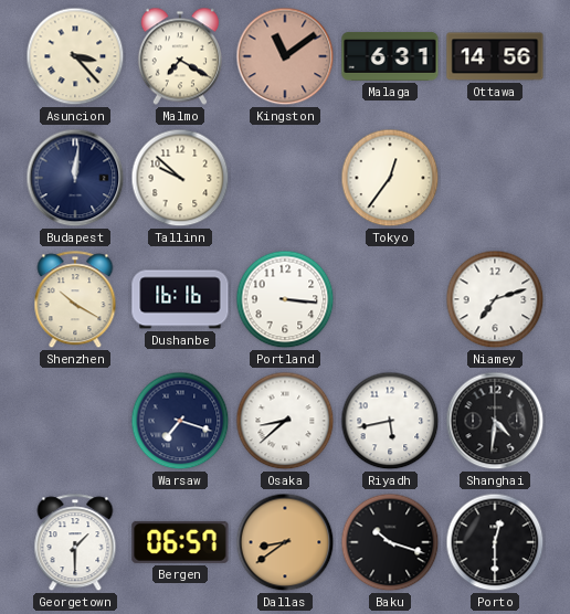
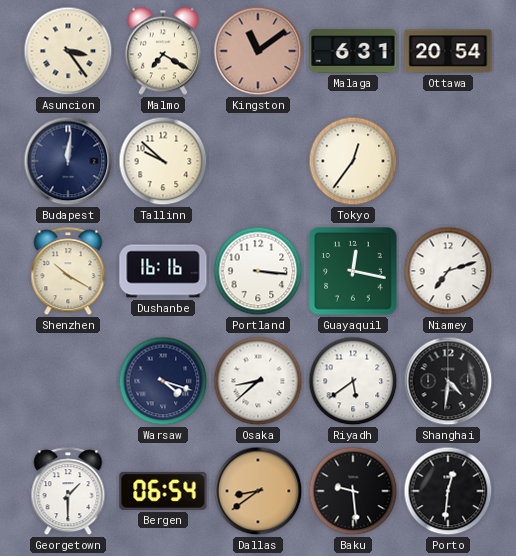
Asuncion: 3:23 -> 3:24 (68, 51)
Ottawa: 14:56 -> 20:54 (448, 51)
Guayaquil: none -> 12:17 (353, 271)
Warsaw: 7:18 -> 4:18 (163, 381)
Riyadh: 5:43 -> 5:39 (353, 381)
Bergen: 06:57 -> 06:54 (163, 491)
Baku: 10:18 -> 9:29 (353, 491)
Porto: 12:30 -> 12:31 (448, 491)
